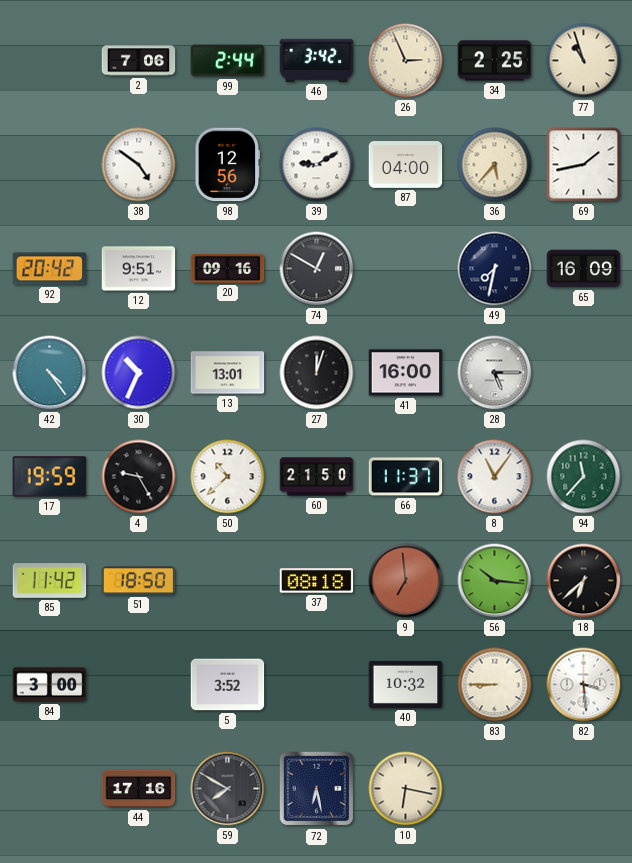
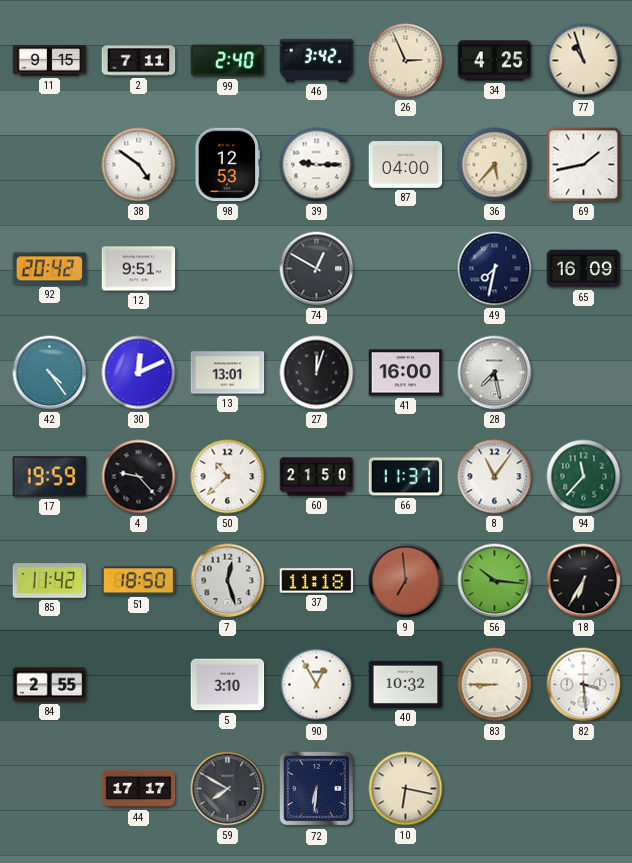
11: none -> 9:15 (50, 61)
2: 7:06 -> 7:11 (139, 61)
99: 2:44 -> 2:40 (228, 61)
34: 2:25 -> 4:25 (495, 61)
98: 12:56 -> 12:53 (228, 165)
39: 9:10 -> 9:15 (317, 165)
20: 09:16 -> none (228, 268)
30: 10:34 -> 12:11 (139, 373)
28: 5:15 -> 7:28 (495, 373)
4: 9:25 -> 9:23 (139, 477)
7: none -> 12:27 (228, 581)
37: 08:18 -> 11:18 (317, 581)
18: 6:38 -> 6:35 (584, 581)
84: 3:00 -> 2:55 (50, 685)
5: 3:52 -> 3:10 (228, 685)
90: none -> 12:55 (317, 685)
44: 17:16 -> 17:17 (139, 789)
72: 6:28 -> 6:31 (317, 789)
